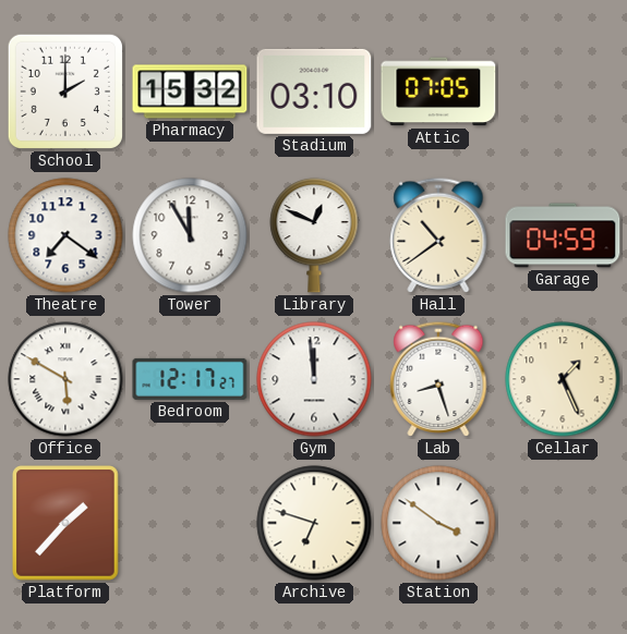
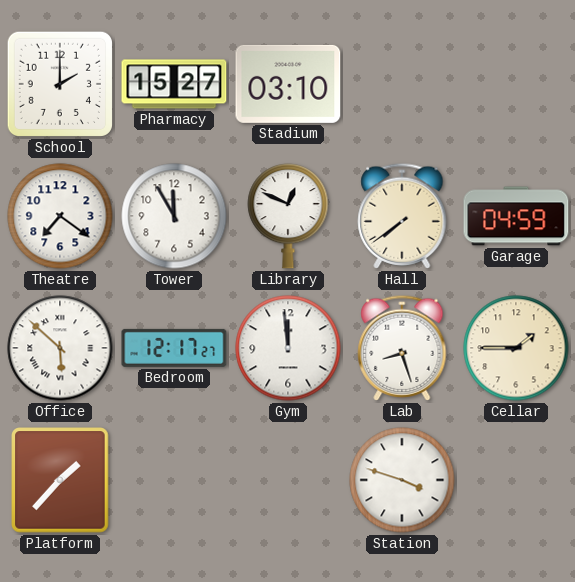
Pharmacy: 15:32 -> 15:27 (174, 84)
Attic: 07:05 -> none (438, 92)
Hall: 10:39 -> 7:39 (402, 216)
Office: 5:50 -> 5:52 (60, 348)
Cellar: 1:26 -> 1:45 (516, 348)
Archive: 6:48 -> none (314, 523)
Station: 3:51 -> 3:48 (402, 480)
